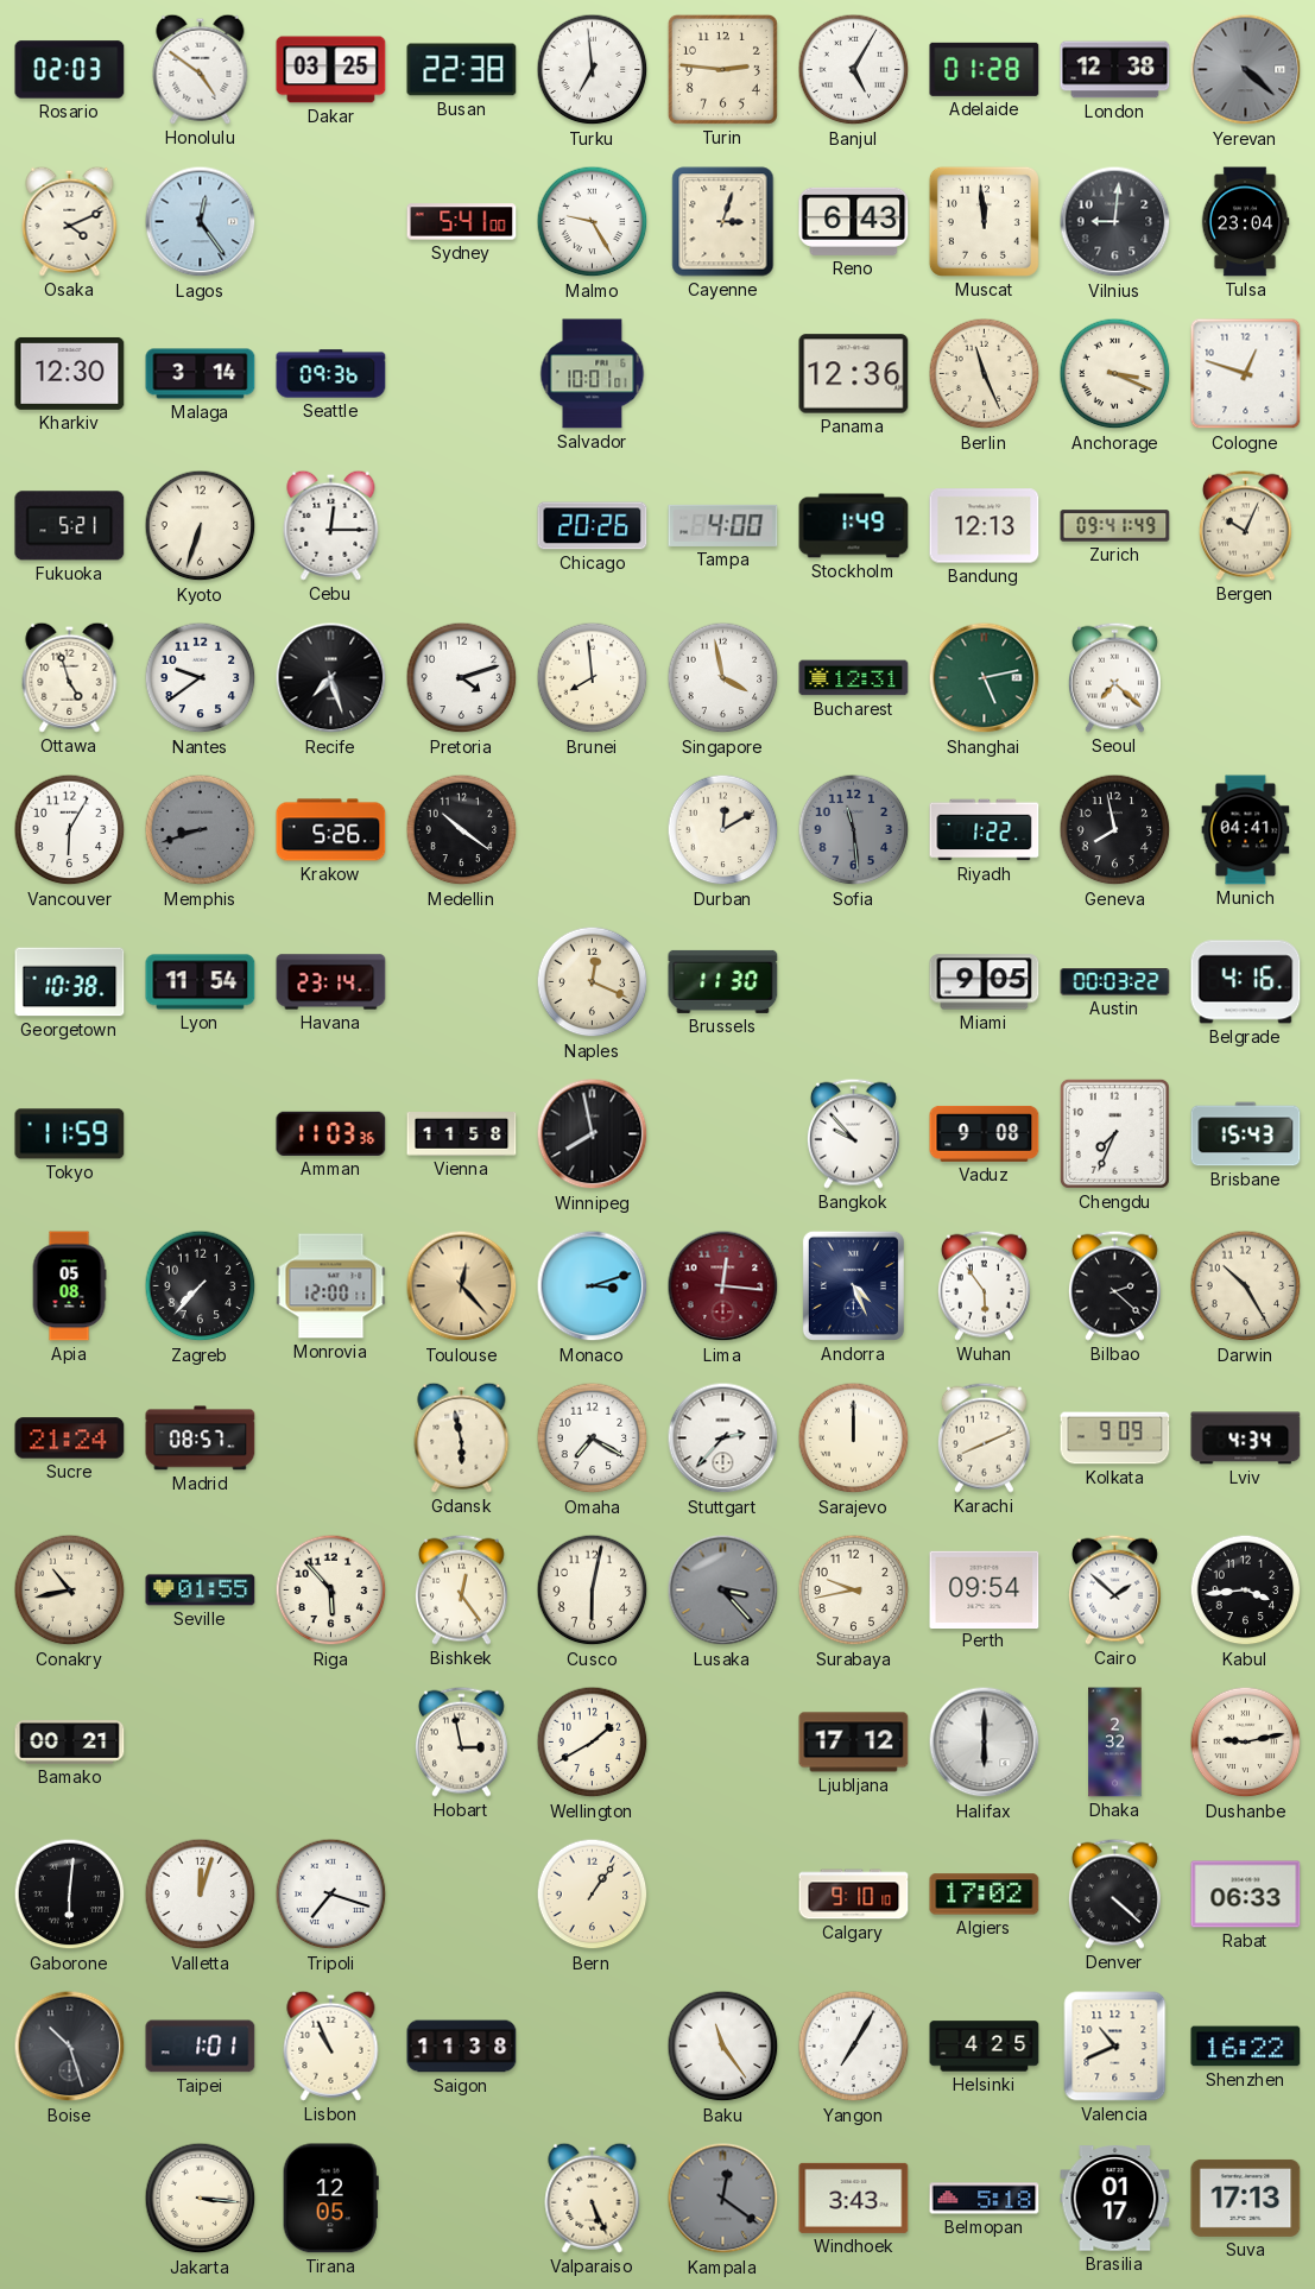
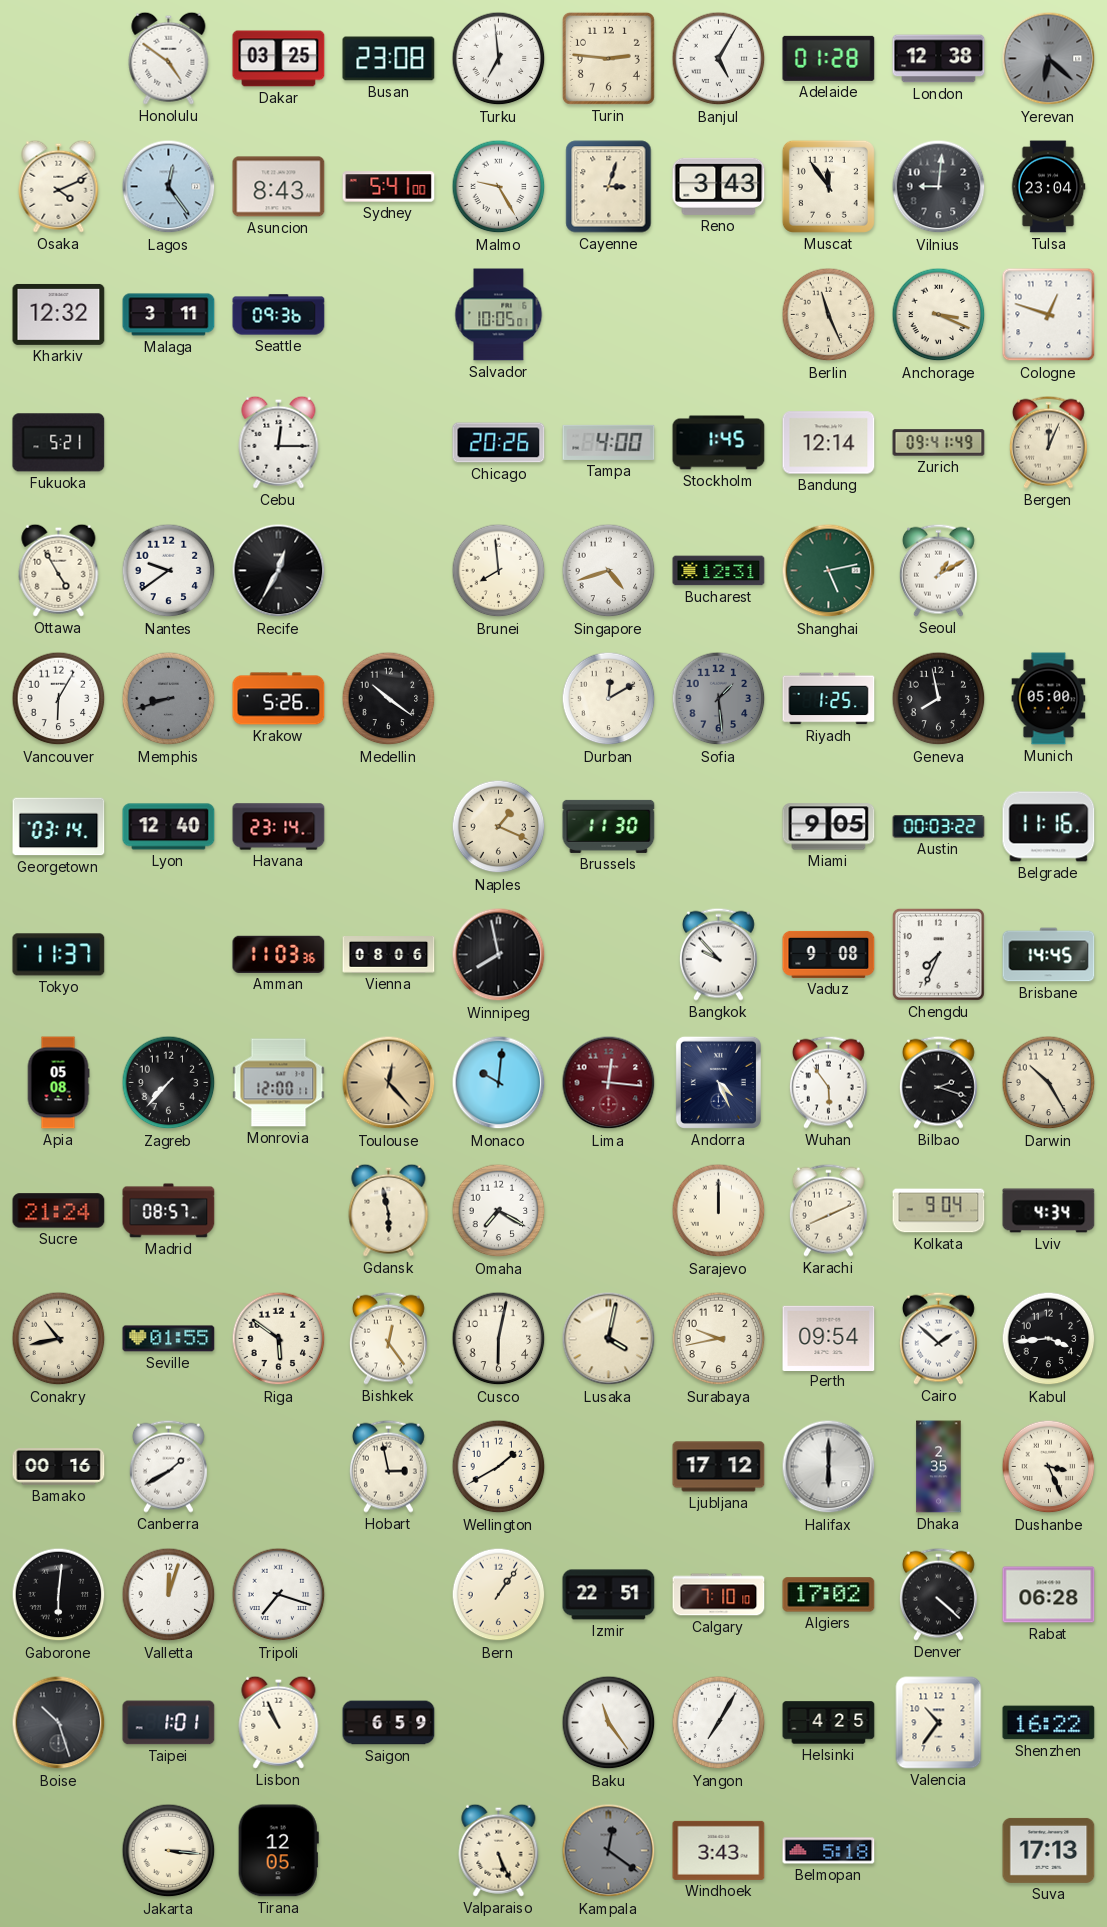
Rosario: 02:03 -> none (70, 70)
Busan: 22:38 -> 23:08 (389, 59)
Yerevan: 4:22 -> 6:22 (1049, 59)
Asuncion: none -> 8:43 (279, 187)
Reno: 6:43 -> 3:43 (719, 186)
Muscat: 11:59 -> 11:54 (828, 186)
Kharkiv: 12:30 -> 12:32 (59, 314)
Malaga: 3:14 -> 3:11 (169, 315)
Salvador: 10:01 -> 10:05 (499, 315)
Panama: 12:36 -> none (854, 374)
Kyoto: 6:33 -> none (201, 526)
Stockholm: 1:49 -> 1:45 (719, 443)
Bandung: 12:13 -> 12:14 (829, 443)
Bergen: 10:04 -> 12:04 (1048, 442)
Ottawa: 4:57 -> 4:55 (59, 570)
Recife: 7:27 -> 12:35 (279, 571)
Pretoria: 4:12 -> none (462, 678)
Singapore: 3:58 -> 4:42 (609, 571)
Seoul: 7:22 -> 1:10 (938, 570)
Sofia: 11:29 -> 1:29 (719, 699)
Riyadh: 1:22 -> 1:25 (829, 699)
Munich: 04:41 -> 05:00 (1049, 699)
Georgetown: 10:38 -> 03:14 (59, 827)
Lyon: 11:54 -> 12:40 (169, 827)
Naples: 12:19 -> 1:19 (499, 827)
Belgrade: 4:16 -> 11:16 (1049, 827)
Tokyo: 11:59 -> 11:37 (59, 955)
Vienna: 11:58 -> 08:06 (389, 955)
Brisbane: 15:43 -> 14:45 (1049, 955)
Monaco: 3:12 -> 10:01 (499, 1083)
Bilbao: 2:22 -> 2:18 (938, 1082)
Stuttgart: 2:37 -> none (723, 1438)
Kolkata: 9:09 -> 9:04 (939, 1211)
Riga: 5:53 -> 5:51 (279, 1339)
Lusaka: 3:23 -> 4:02 (609, 1339)
Lusaka dial: grey -> cream (609, 1339)
Bamako: 00:21 -> 00:16 (59, 1467)
Canberra: none -> 1:40 (168, 1466)
Dhaka: 2:32 -> 2:35 (939, 1467)
Dushanbe: 9:13 -> 3:26 (1049, 1467)
Izmir: none -> 22:51 (609, 1595)
Calgary: 9:10 -> 7:10 (719, 1595)
Rabat: 06:33 -> 06:28 (1049, 1595)
Saigon: 11:38 -> 6:59 (389, 1723)
Valencia: 10:41 -> 10:36 (939, 1723)
Brasilia: 01:17 -> none (1115, 2199)
